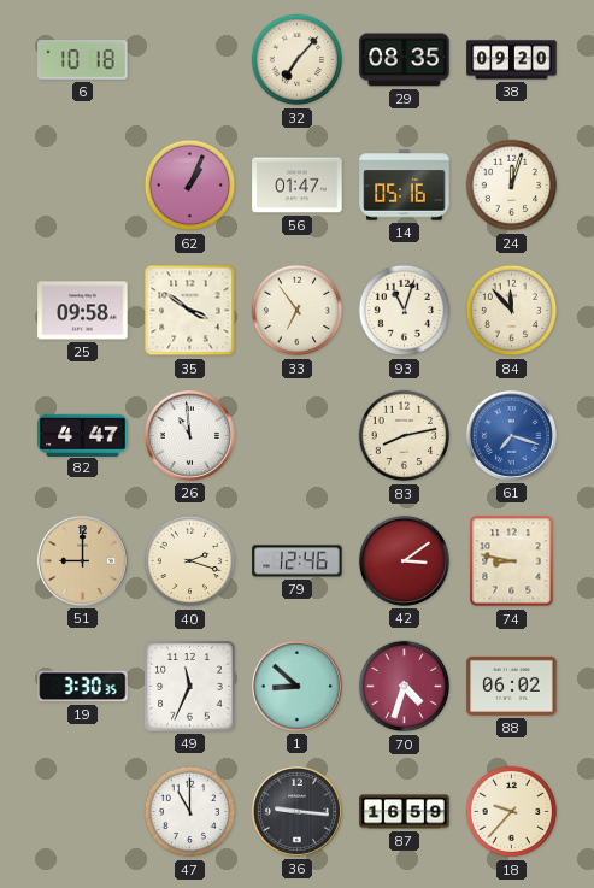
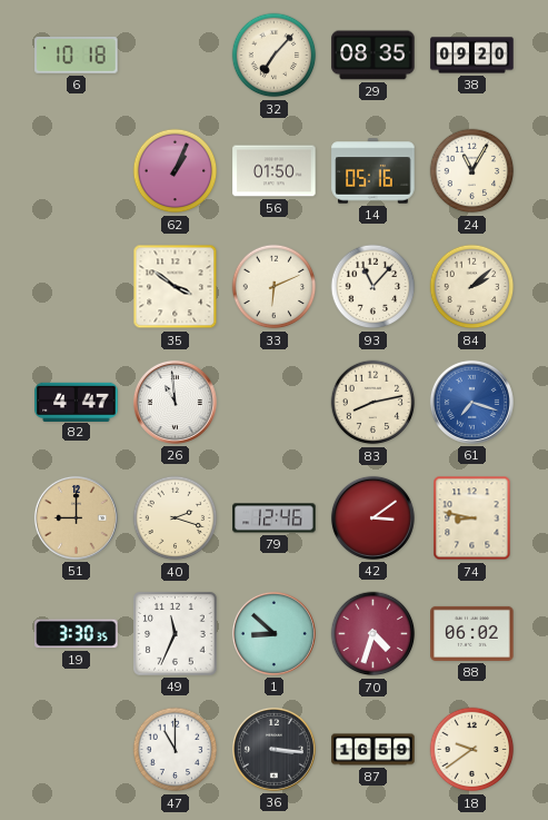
56: 01:47 -> 01:50 (275, 171)
24: 12:03 -> 11:05 (472, 171)
25: 09:58 -> none (83, 311)
33: 6:54 -> 6:11 (275, 287)
93: 11:03 -> 11:07 (373, 287)
84: 11:53 -> 2:08 (472, 287)
36: 9:16 -> 3:16 (273, 749)
18: 9:37 -> 9:39 (472, 750)
